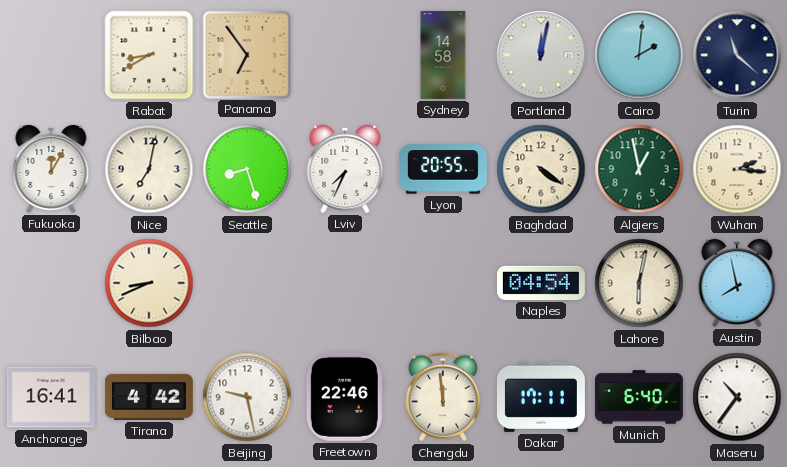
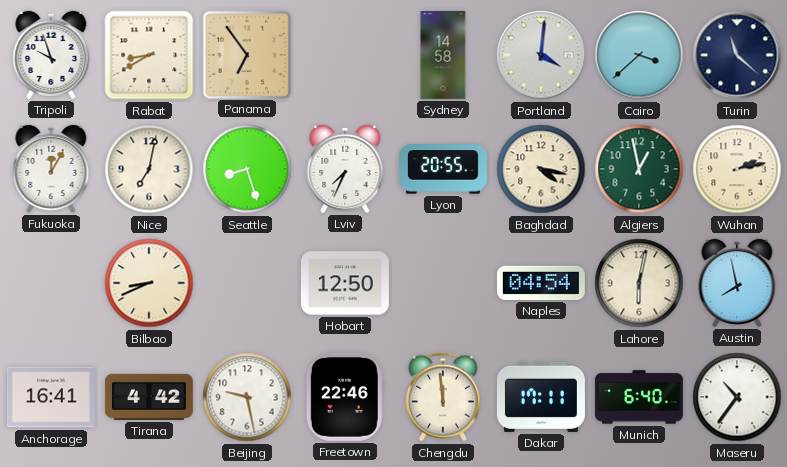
Tripoli: none -> 9:57 (51, 55)
Portland: 12:02 -> 4:01 (541, 55)
Cairo: 2:01 -> 3:38 (639, 55)
Baghdad: 4:21 -> 4:17 (541, 169)
Wuhan: 2:16 -> 2:13 (737, 169)
Hobart: none -> 12:50 (345, 283)
